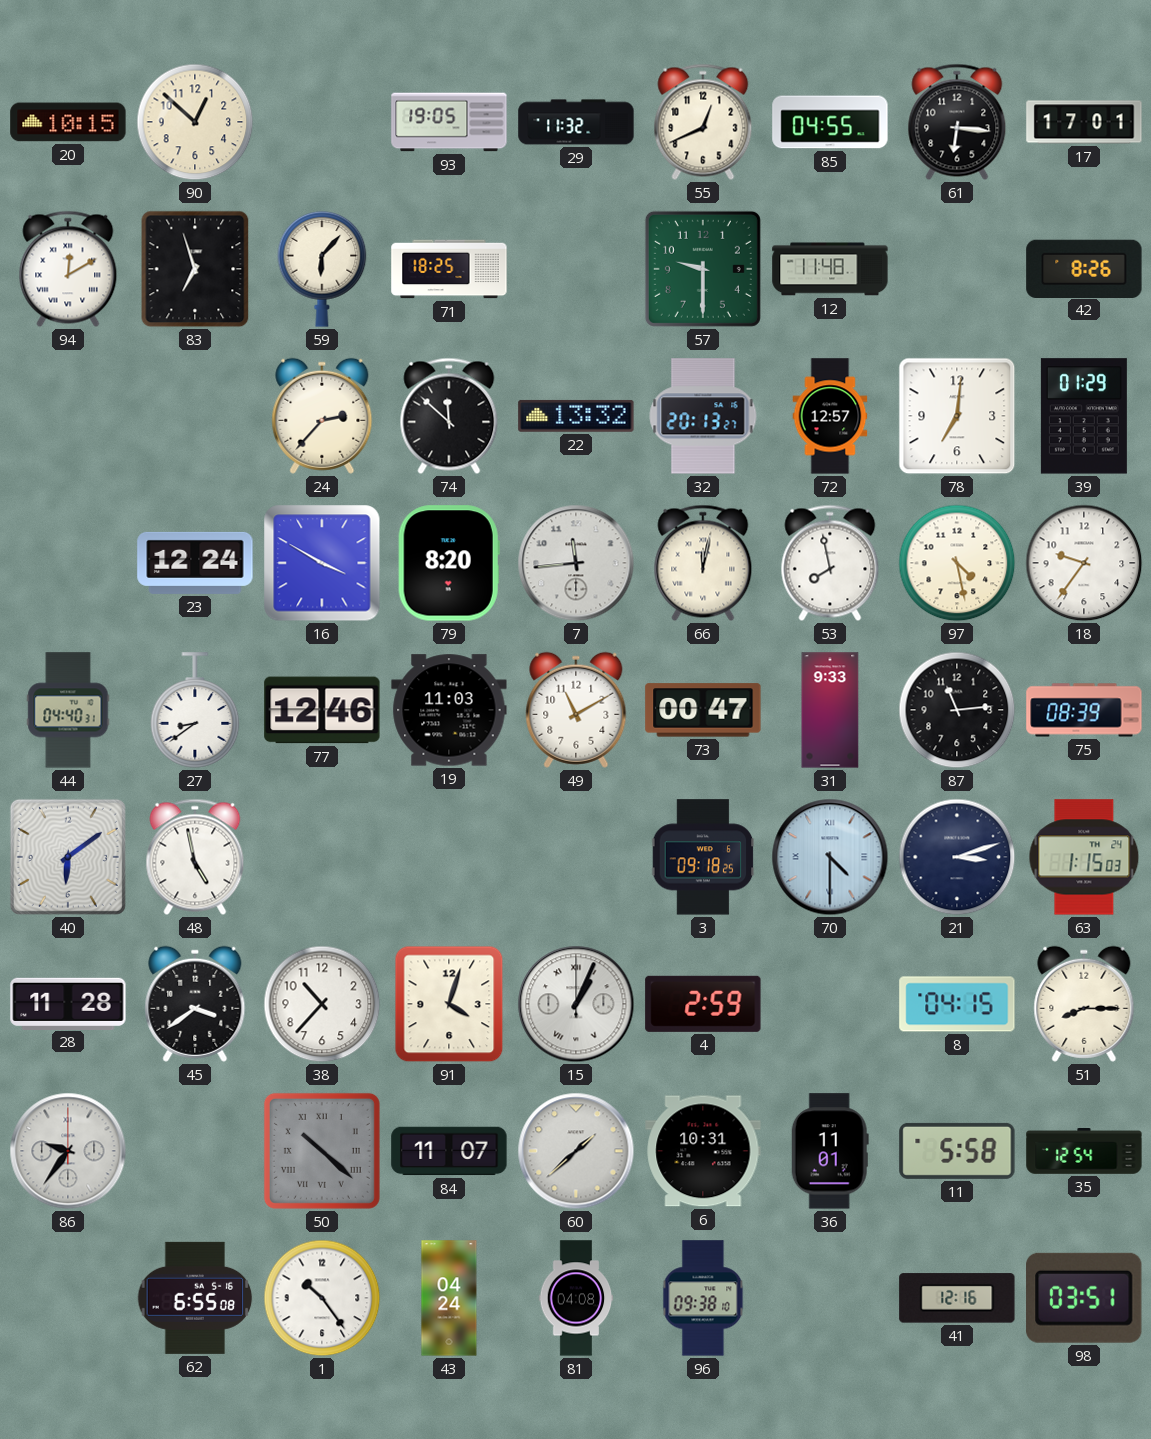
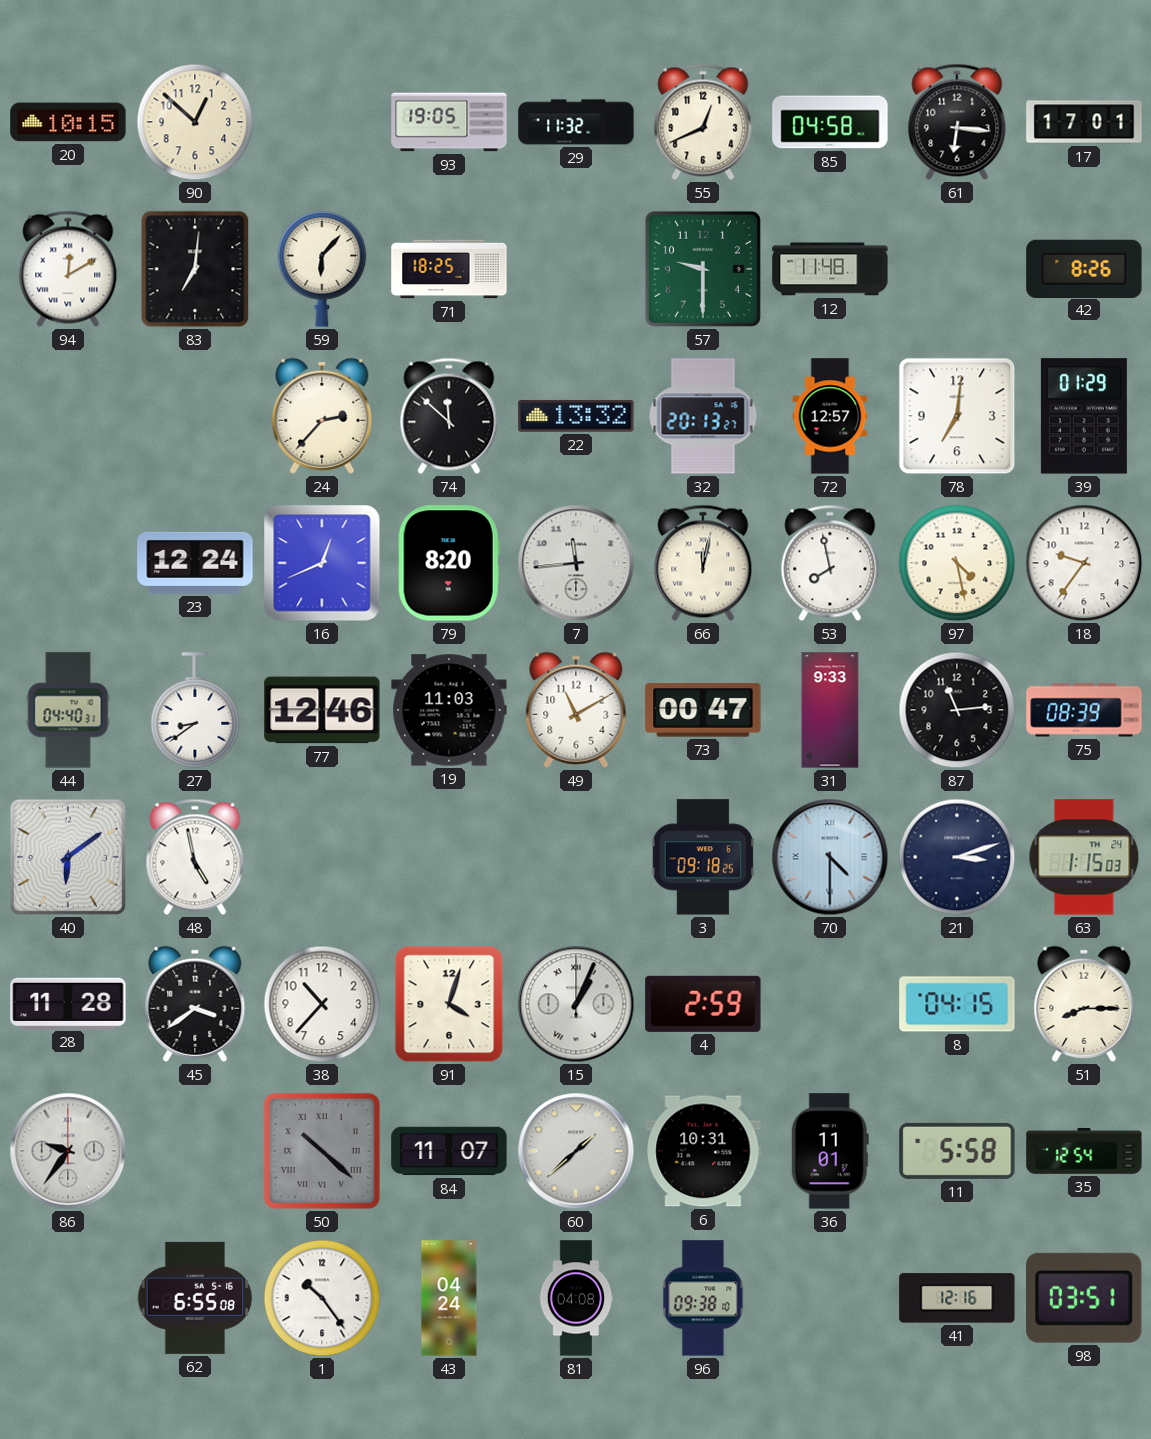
85: 04:55 -> 04:58 (830, 122)
83: 6:57 -> 7:01 (195, 269)
16: 3:50 -> 12:41 (322, 563)
